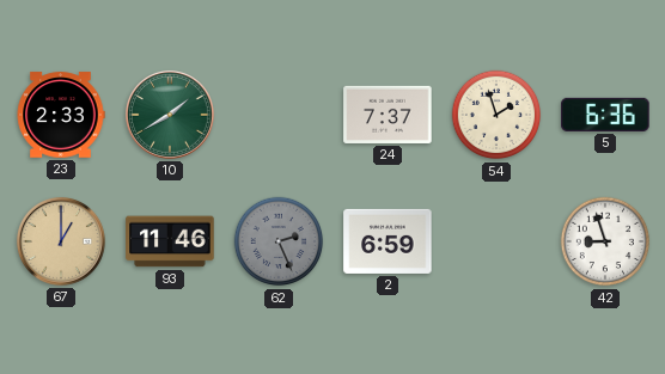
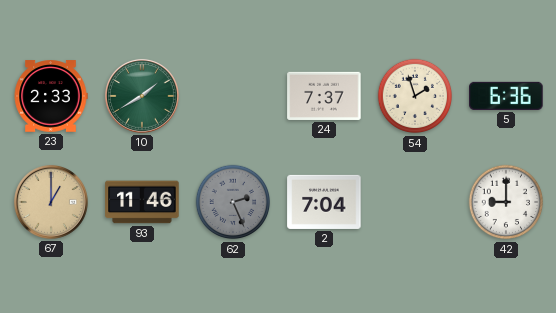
2: 6:59 -> 7:04 (324, 202)
42: 8:57 -> 9:00 (506, 202)
